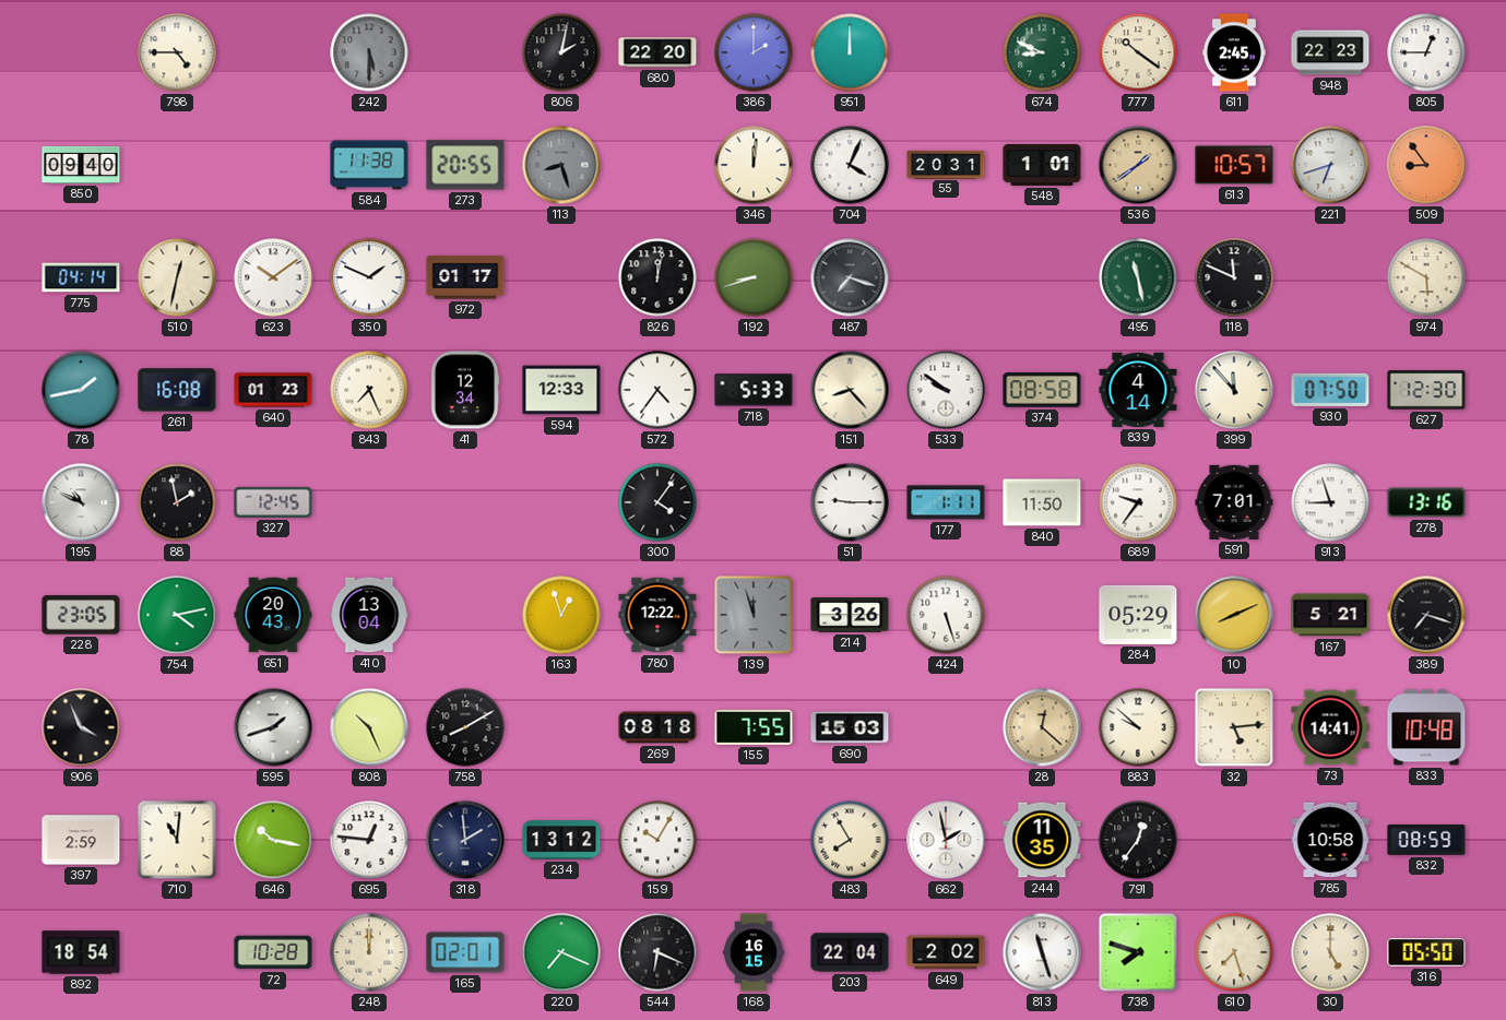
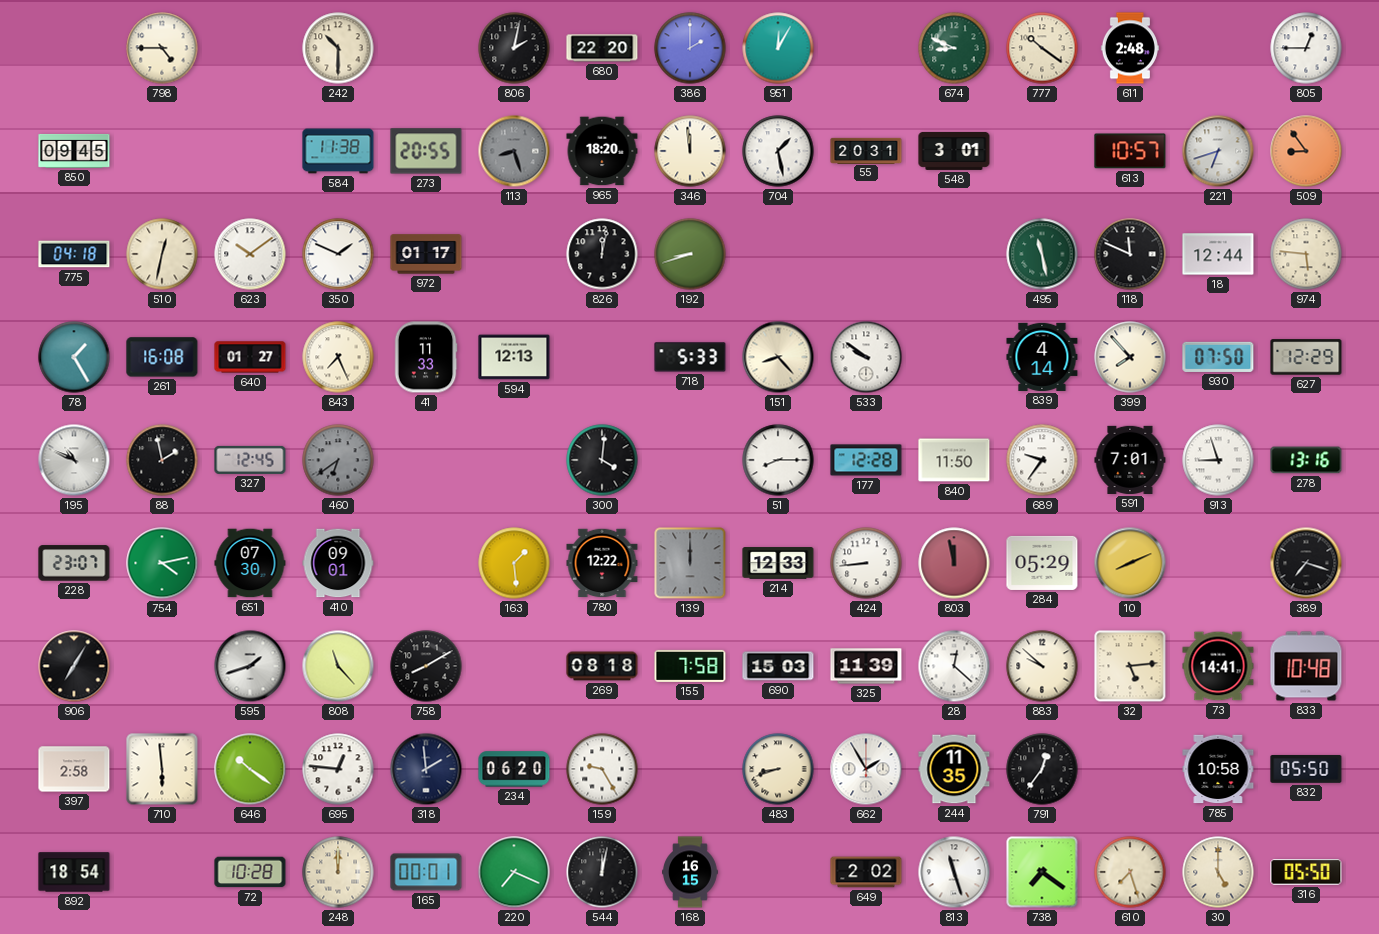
242: 5:30 -> 10:30 (338, 48)
242 dial: grey -> cream (338, 48)
951: 12:00 -> 12:05 (778, 48)
611: 2:45 -> 2:48 (1130, 48)
948: 22:23 -> none (1330, 52)
850: 09:40 -> 09:45 (74, 151)
965: none -> 18:20 (602, 151)
346: 12:01 -> 11:59 (690, 151)
704: 4:04 -> 1:28 (778, 151)
548: 1:01 -> 3:01 (954, 151)
536: 1:39 -> none (1138, 165)
775: 04:14 -> 04:18 (74, 254)
487: 7:18 -> none (850, 277)
18: none -> 12:44 (1218, 254)
974: 5:50 -> 5:46 (1306, 254)
78: 1:43 -> 1:25 (74, 357)
640: 01:23 -> 01:27 (250, 357)
41: 12:34 -> 11:33 (426, 357)
594: 12:33 -> 12:13 (514, 357)
572: 4:36 -> none (657, 390)
374: 08:58 -> none (1042, 390)
399: 11:53 -> 7:53 (1130, 357)
627: 12:30 -> 12:29 (1306, 357)
460: none -> 6:39 (338, 460)
300: 4:06 -> 4:01 (602, 460)
51: 9:15 -> 8:15 (778, 460)
177: 1:11 -> 12:28 (866, 460)
228: 23:05 -> 23:07 (74, 563)
651: 20:43 -> 07:30 (250, 563)
410: 13:04 -> 09:01 (338, 563)
163: 12:57 -> 1:29 (514, 563)
139: 11:57 -> 12:00 (690, 563)
214: 3:26 -> 12:33 (778, 563)
424: 5:27 -> 8:44 (866, 563)
803: none -> 11:58 (954, 563)
167: 5:21 -> none (1330, 615)
906: 3:56 -> 7:05 (74, 666)
808: 10:26 -> 11:23 (338, 666)
155: 7:55 -> 7:58 (690, 666)
325: none -> 11:39 (866, 666)
28 dial: champagne -> white (954, 666)
397: 2:59 -> 2:58 (74, 769)
710: 11:01 -> 5:59 (162, 769)
646: 10:17 -> 10:21 (250, 769)
234: 13:12 -> 06:20 (514, 769)
159: 10:05 -> 9:25 (602, 769)
483: 7:55 -> 8:42 (778, 769)
662: 1:58 -> 1:55 (866, 769)
832: 08:59 -> 05:50 (1306, 769)
165: 02:01 -> 00:01 (426, 872)
544: 6:19 -> 12:02 (602, 872)
203: 22:04 -> none (850, 952)
738: 7:48 -> 7:21 (1042, 872)
